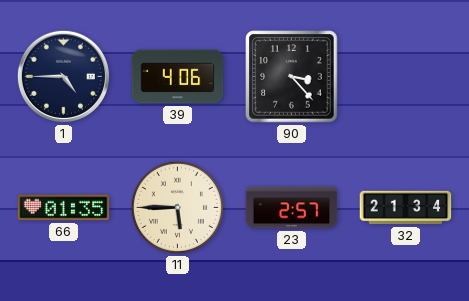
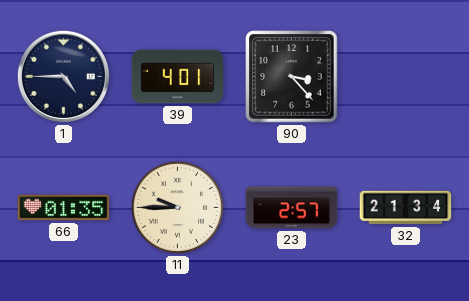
39: 4:06 -> 4:01 (178, 77)
11: 5:45 -> 9:45 (177, 207)
